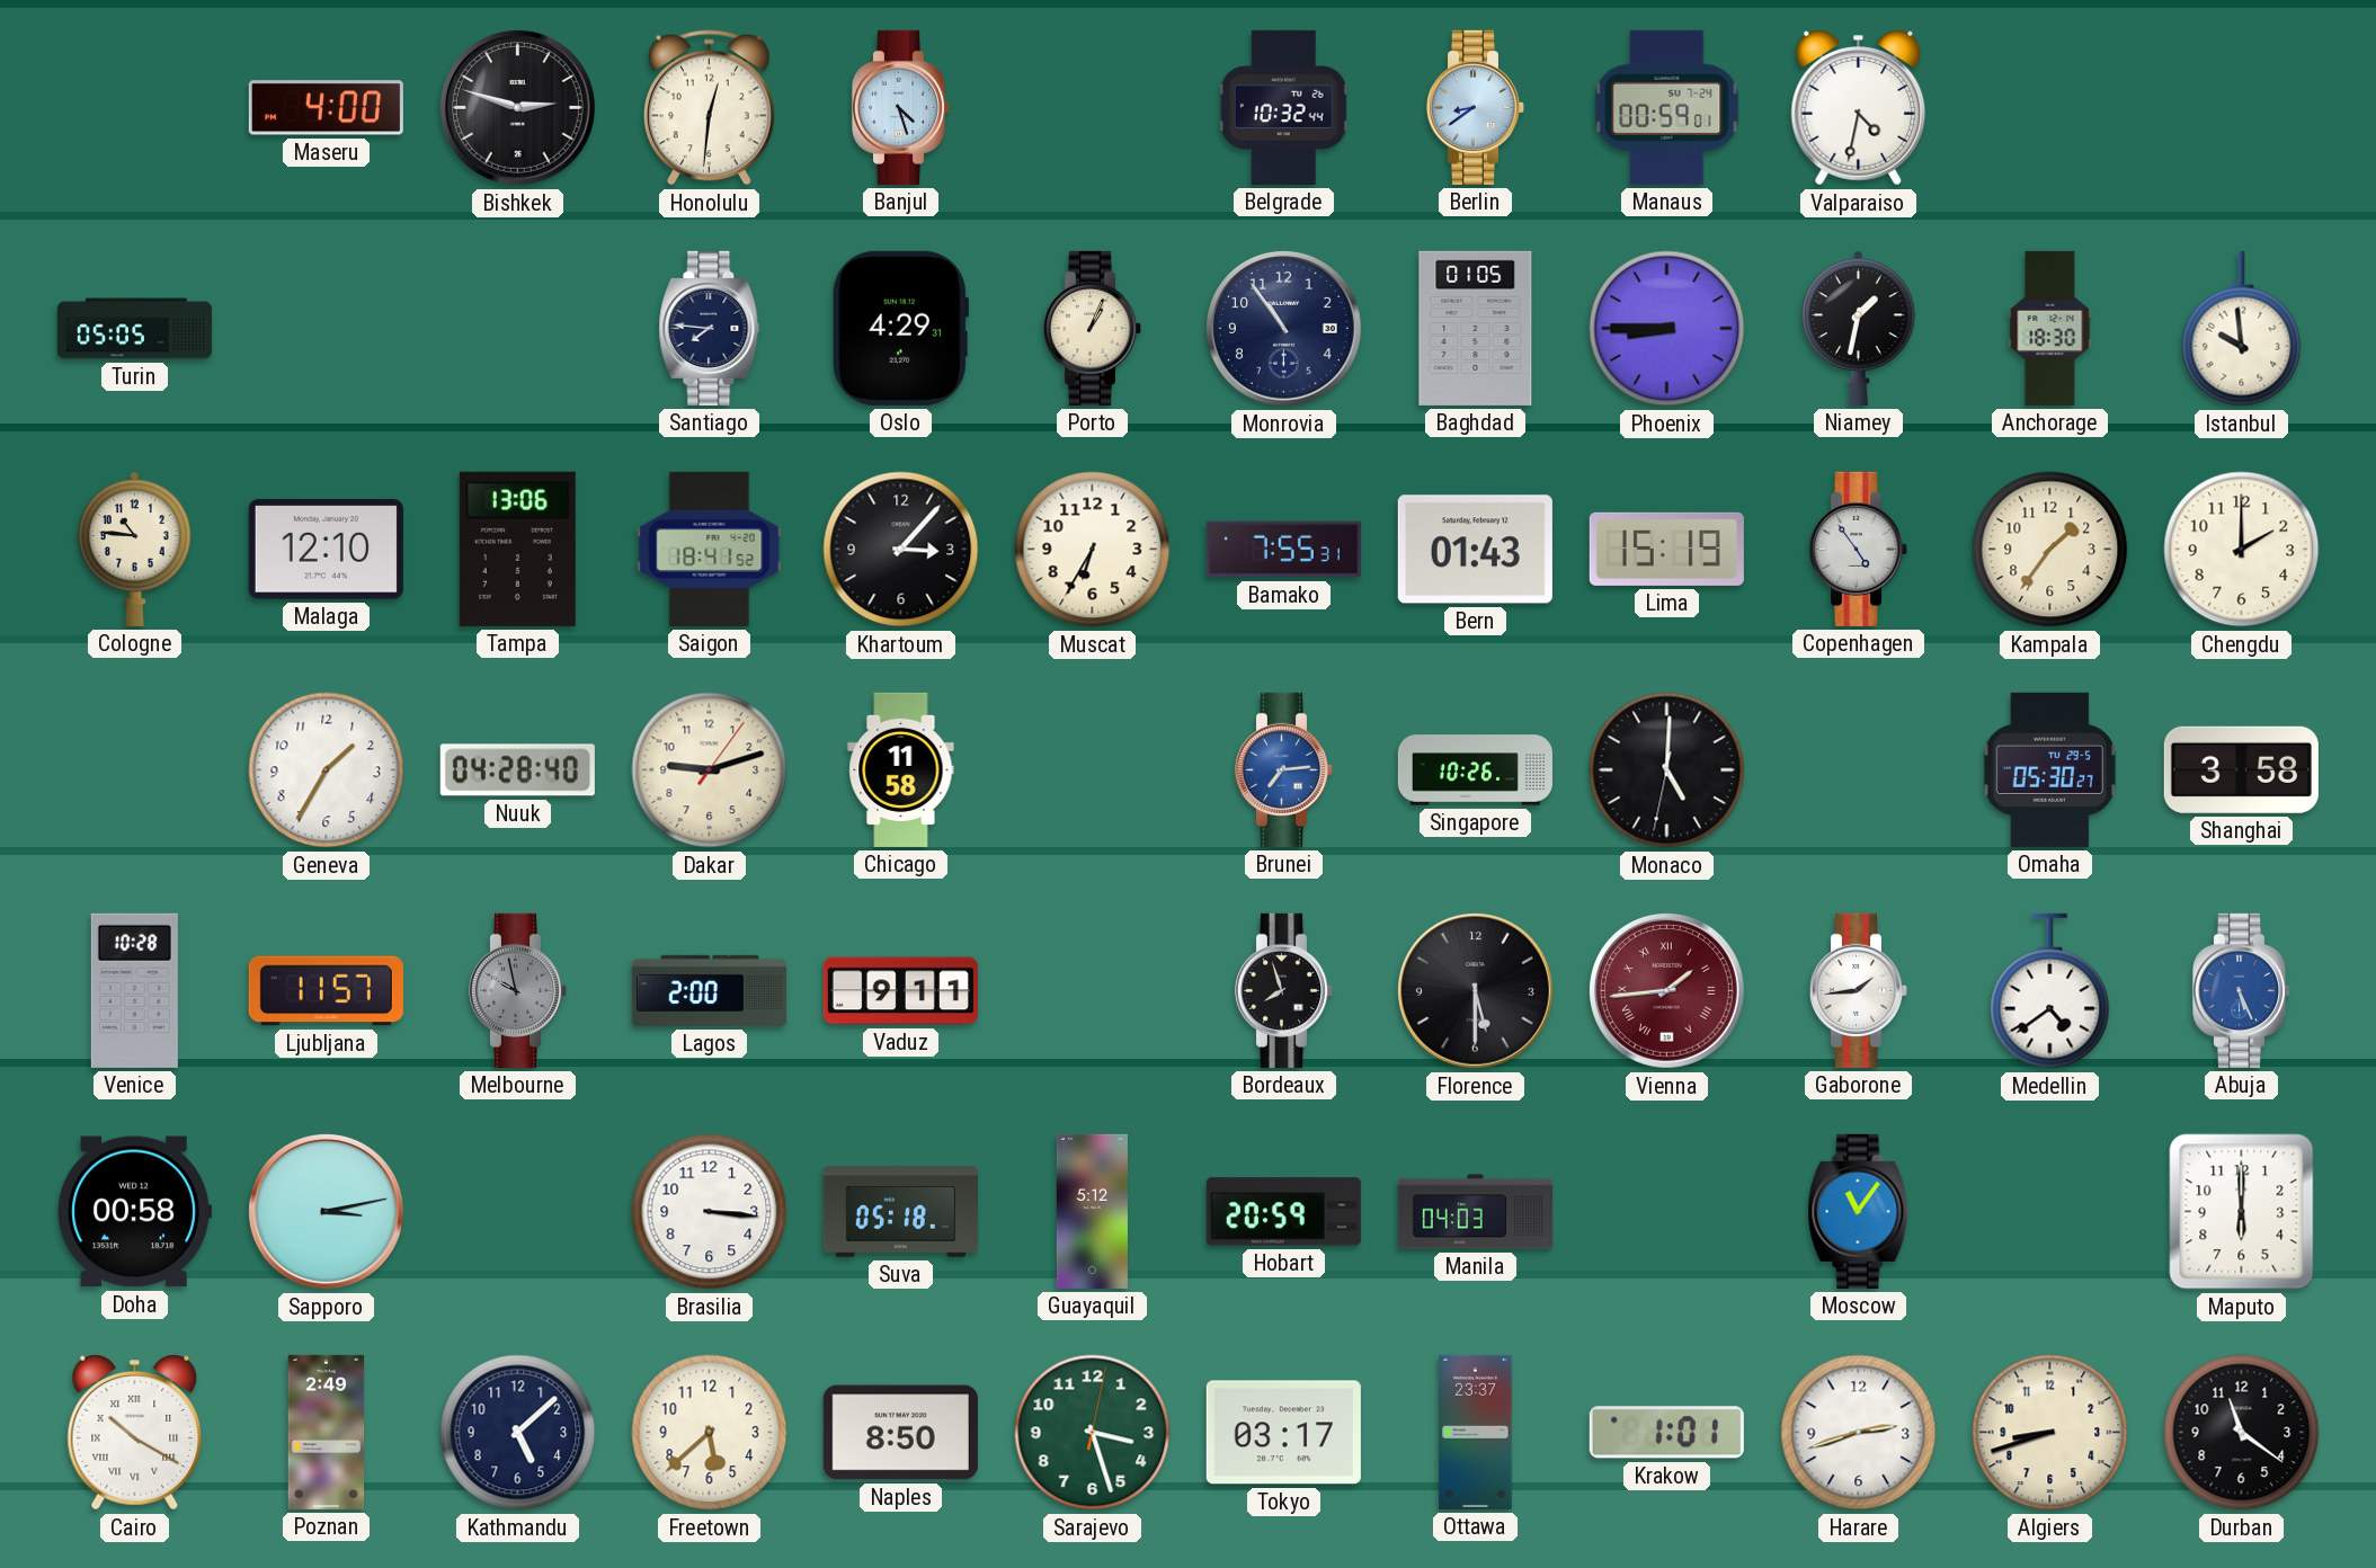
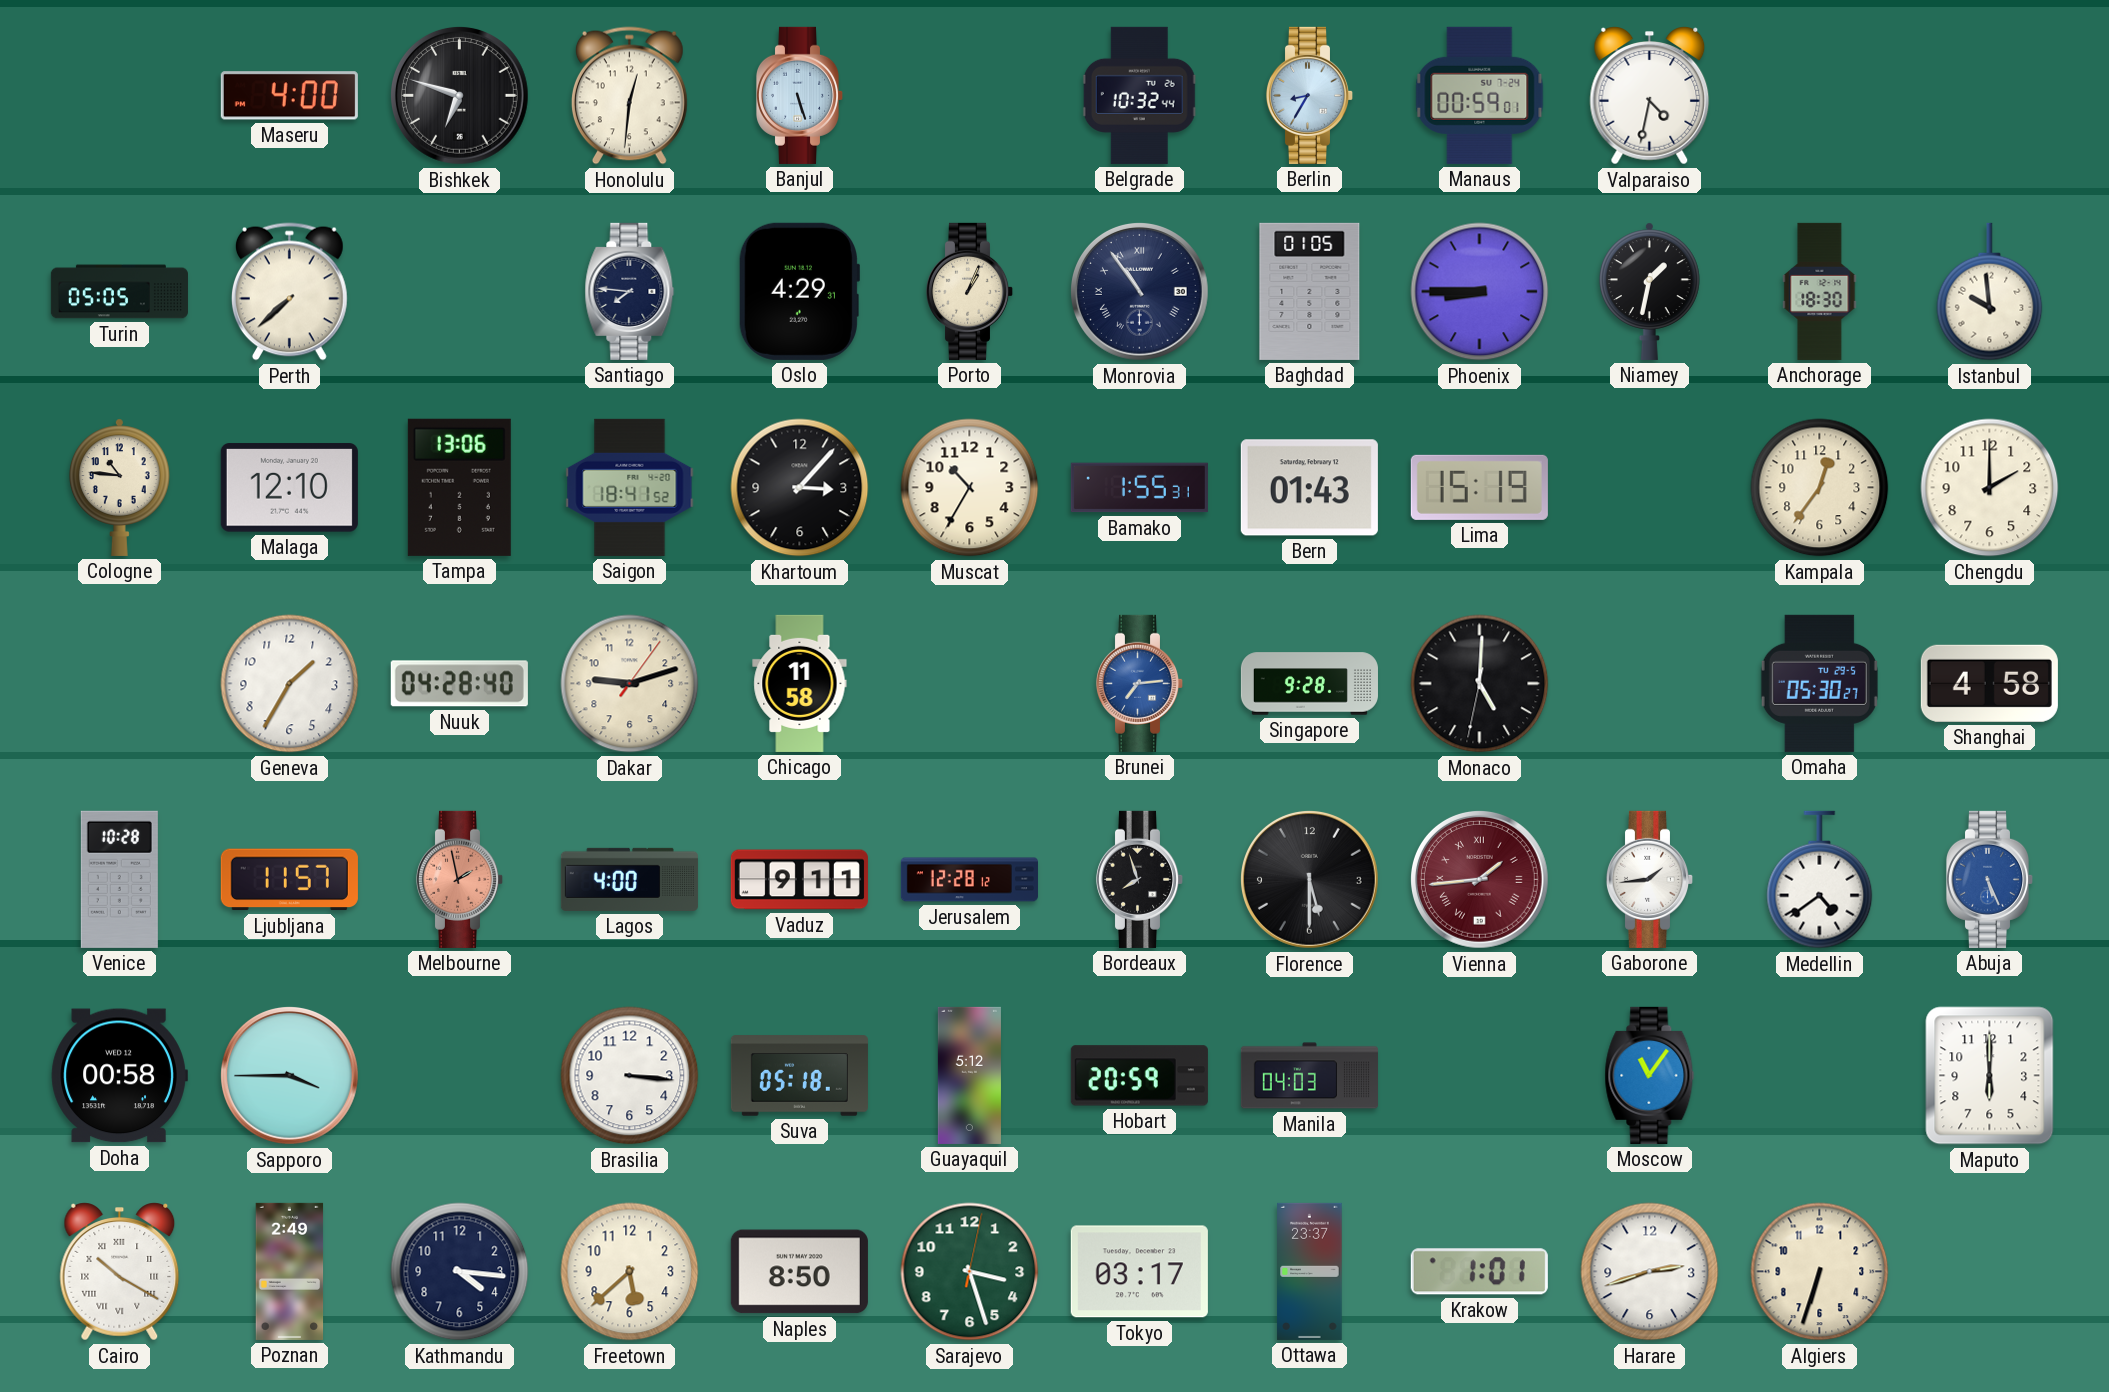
Bishkek: 2:48 -> 6:48 (459, 95)
Banjul: 4:27 -> 5:27 (800, 95)
Berlin: 8:39 -> 8:35 (1310, 95)
Perth: none -> 7:38 (289, 292)
Monrovia numerals: Arabic -> Roman (1139, 291)
Muscat: 6:35 -> 10:35 (970, 488)
Bamako: 7:55 -> 1:55 (1139, 488)
Copenhagen: 4:54 -> none (1859, 549)
Kampala: 1:36 -> 12:36 (1820, 488)
Singapore: 10:26 -> 9:28 (1309, 684)
Shanghai: 3:58 -> 4:58 (1989, 683)
Melbourne: 9:58 -> 1:58 (460, 879)
Melbourne dial: grey -> salmon (460, 879)
Lagos: 2:00 -> 4:00 (629, 879)
Jerusalem: none -> 12:28 (969, 880)
Sapporo: 3:13 -> 3:45 (289, 1075)
Kathmandu: 5:08 -> 4:16 (460, 1272)
Algiers: 8:42 -> 6:33 (1820, 1272)
Durban: 11:21 -> none (2242, 1433)
